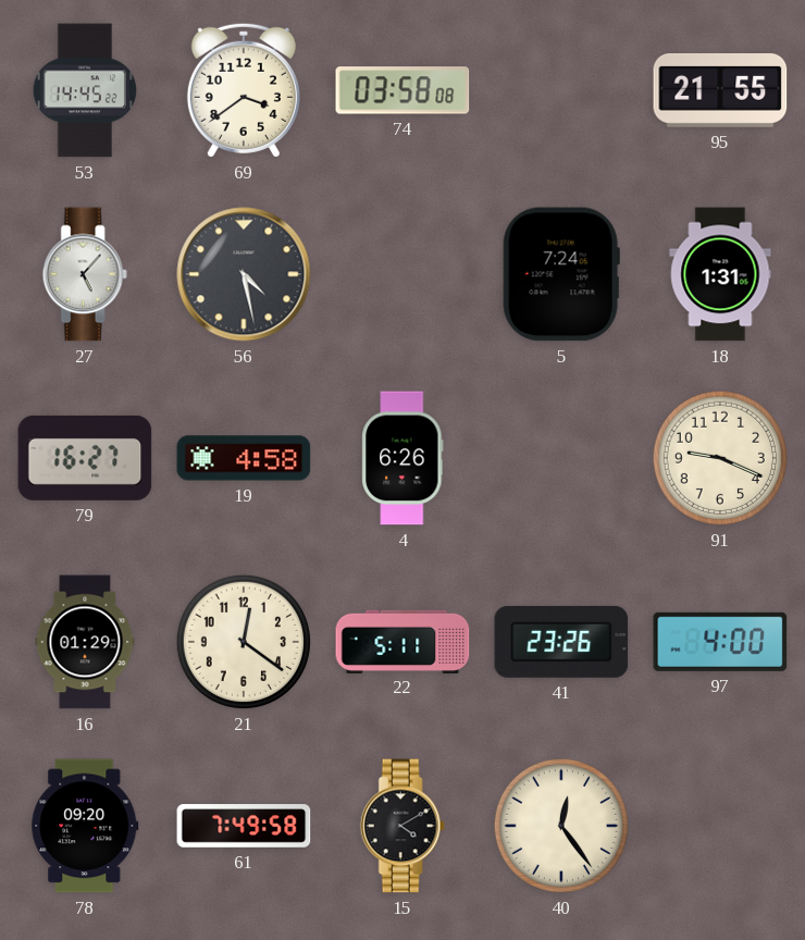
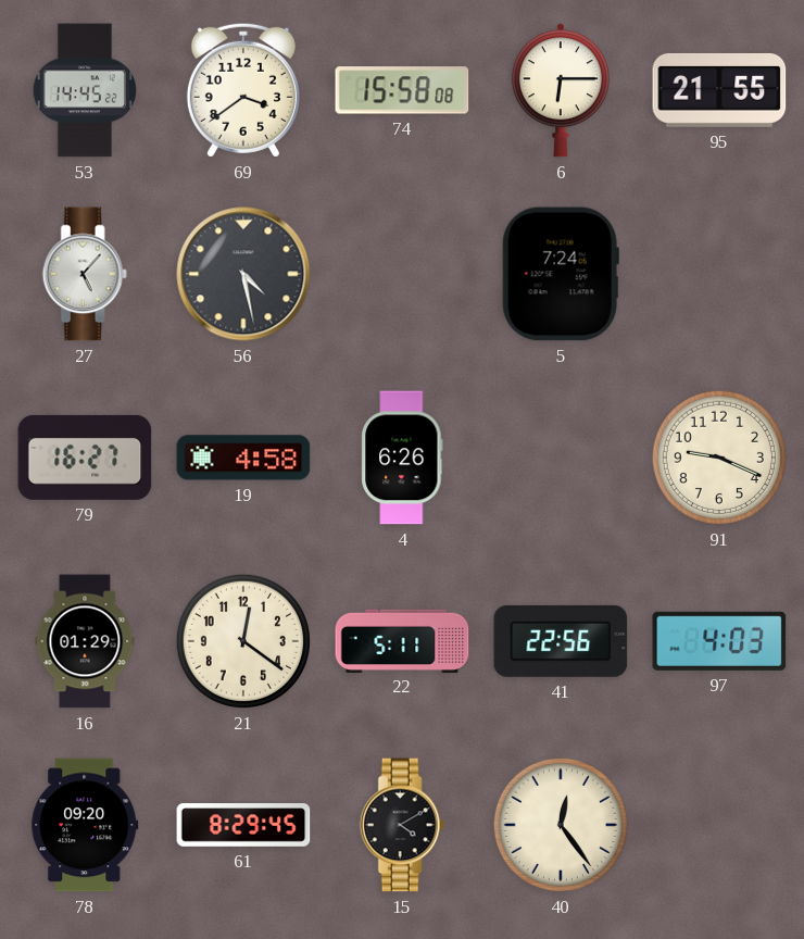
74: 03:58 -> 15:58 (402, 90)
6: none -> 6:15 (561, 90)
18: 1:31 -> none (720, 274)
41: 23:26 -> 22:56 (561, 641)
97: 4:00 -> 4:03 (719, 641)
61: 7:49 -> 8:29 (243, 825)
